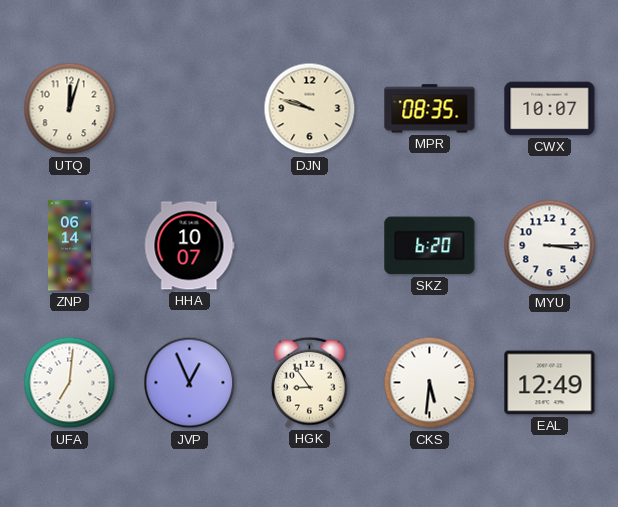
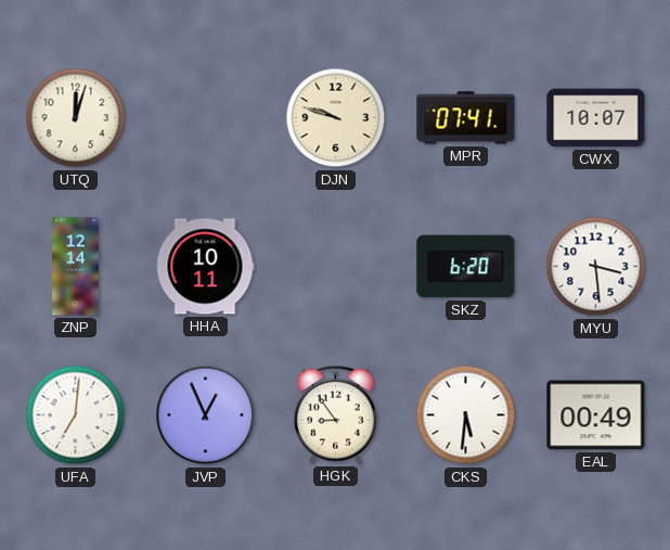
MPR: 08:35 -> 07:41 (466, 118)
ZNP: 06:14 -> 12:14 (76, 267)
HHA: 10:07 -> 10:11 (205, 267)
MYU: 3:15 -> 3:29 (596, 267)
EAL: 12:49 -> 00:49 (596, 415)
